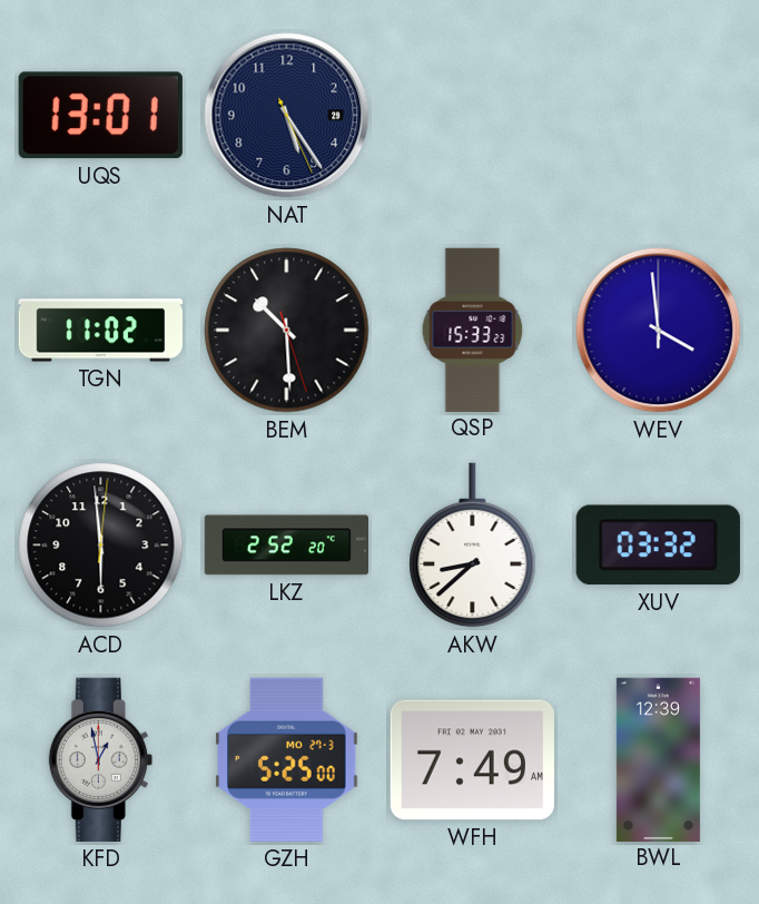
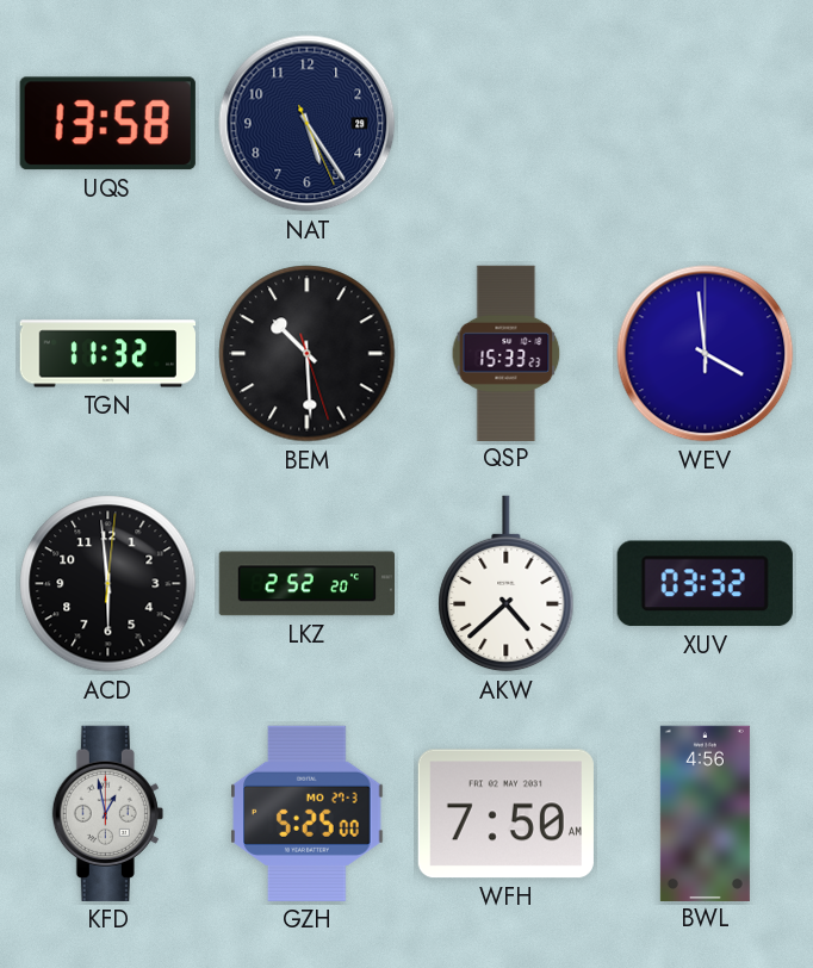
UQS: 13:01 -> 13:58 (107, 124)
TGN: 11:02 -> 11:32 (107, 354)
AKW: 8:38 -> 4:38 (507, 584)
WFH: 7:49 -> 7:50 (505, 814)
BWL: 12:39 -> 4:56 (705, 813)
